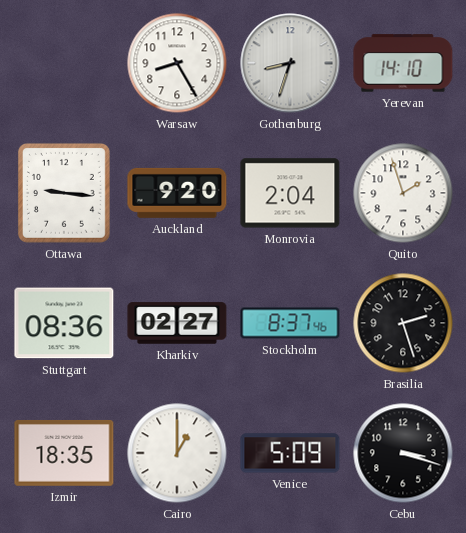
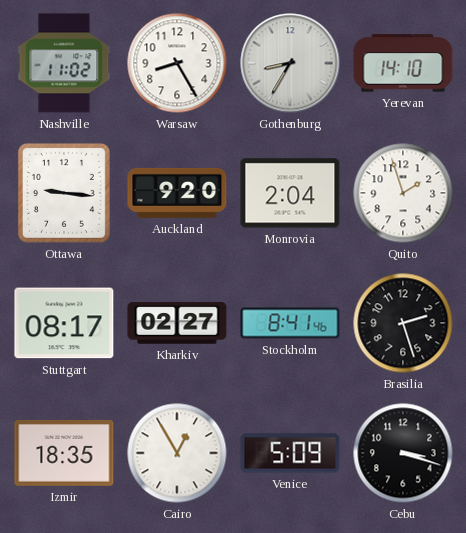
Nashville: none -> 11:02 (64, 63)
Gothenburg: 8:33 -> 8:35 (290, 63)
Stuttgart: 08:36 -> 08:17 (64, 323)
Stockholm: 8:37 -> 8:41 (290, 323)
Cairo: 1:00 -> 12:55 (177, 453)
